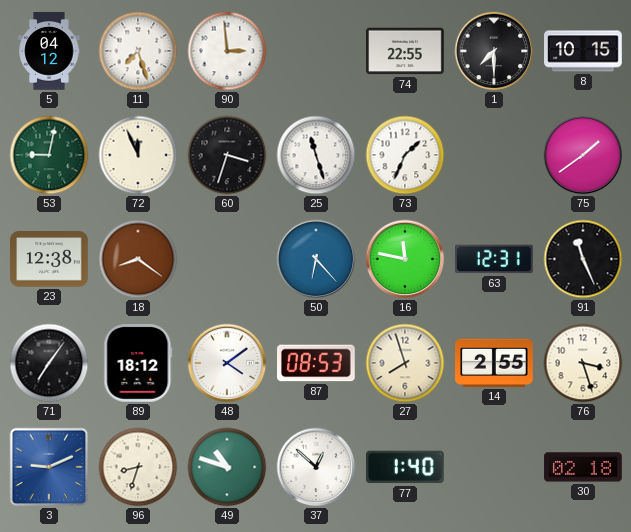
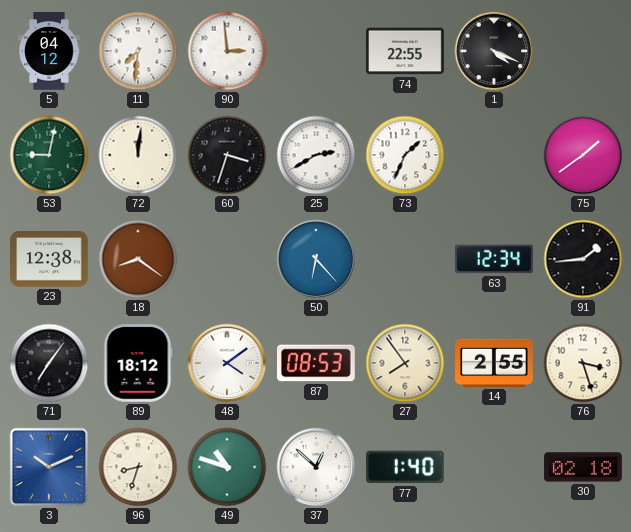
11: 7:27 -> 7:31 (138, 51)
1: 7:30 -> 4:19 (494, 51)
8: 10:15 -> none (583, 51)
72: 11:56 -> 12:01 (138, 155)
25: 11:27 -> 2:40 (316, 155)
16: 11:47 -> none (405, 259)
63: 12:31 -> 12:34 (495, 259)
91: 11:26 -> 1:44 (583, 259)
27: 7:57 -> 7:54 (405, 363)
3: 9:11 -> 10:11 (49, 467)
